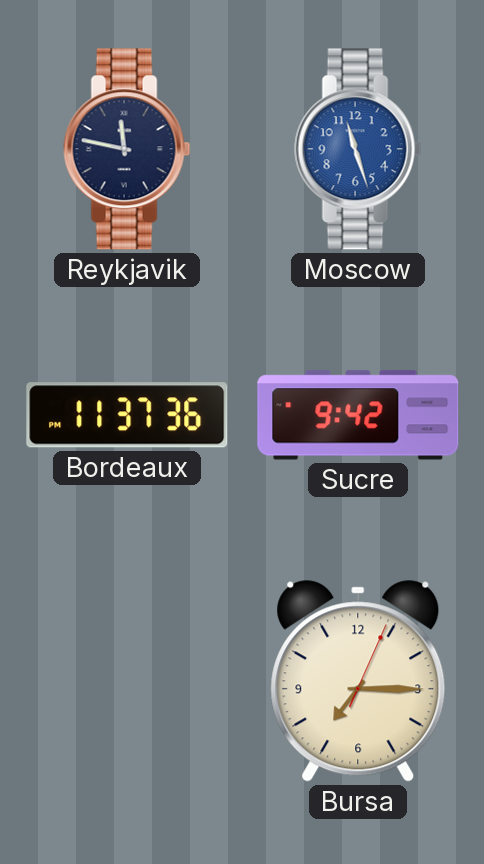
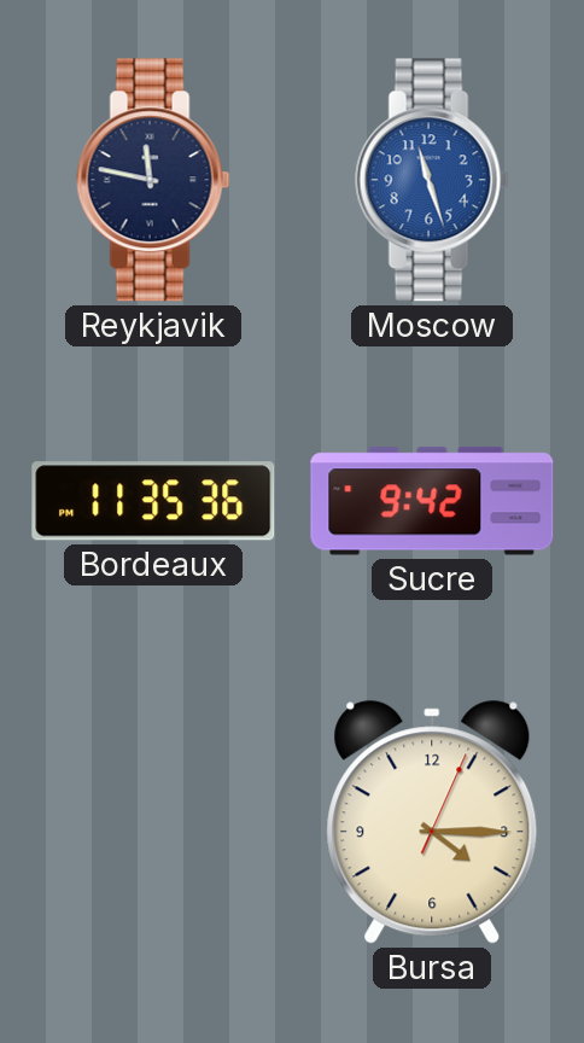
Bordeaux: 11:37 -> 11:35 (153, 501)
Bursa: 7:15 -> 4:15 (432, 822)
